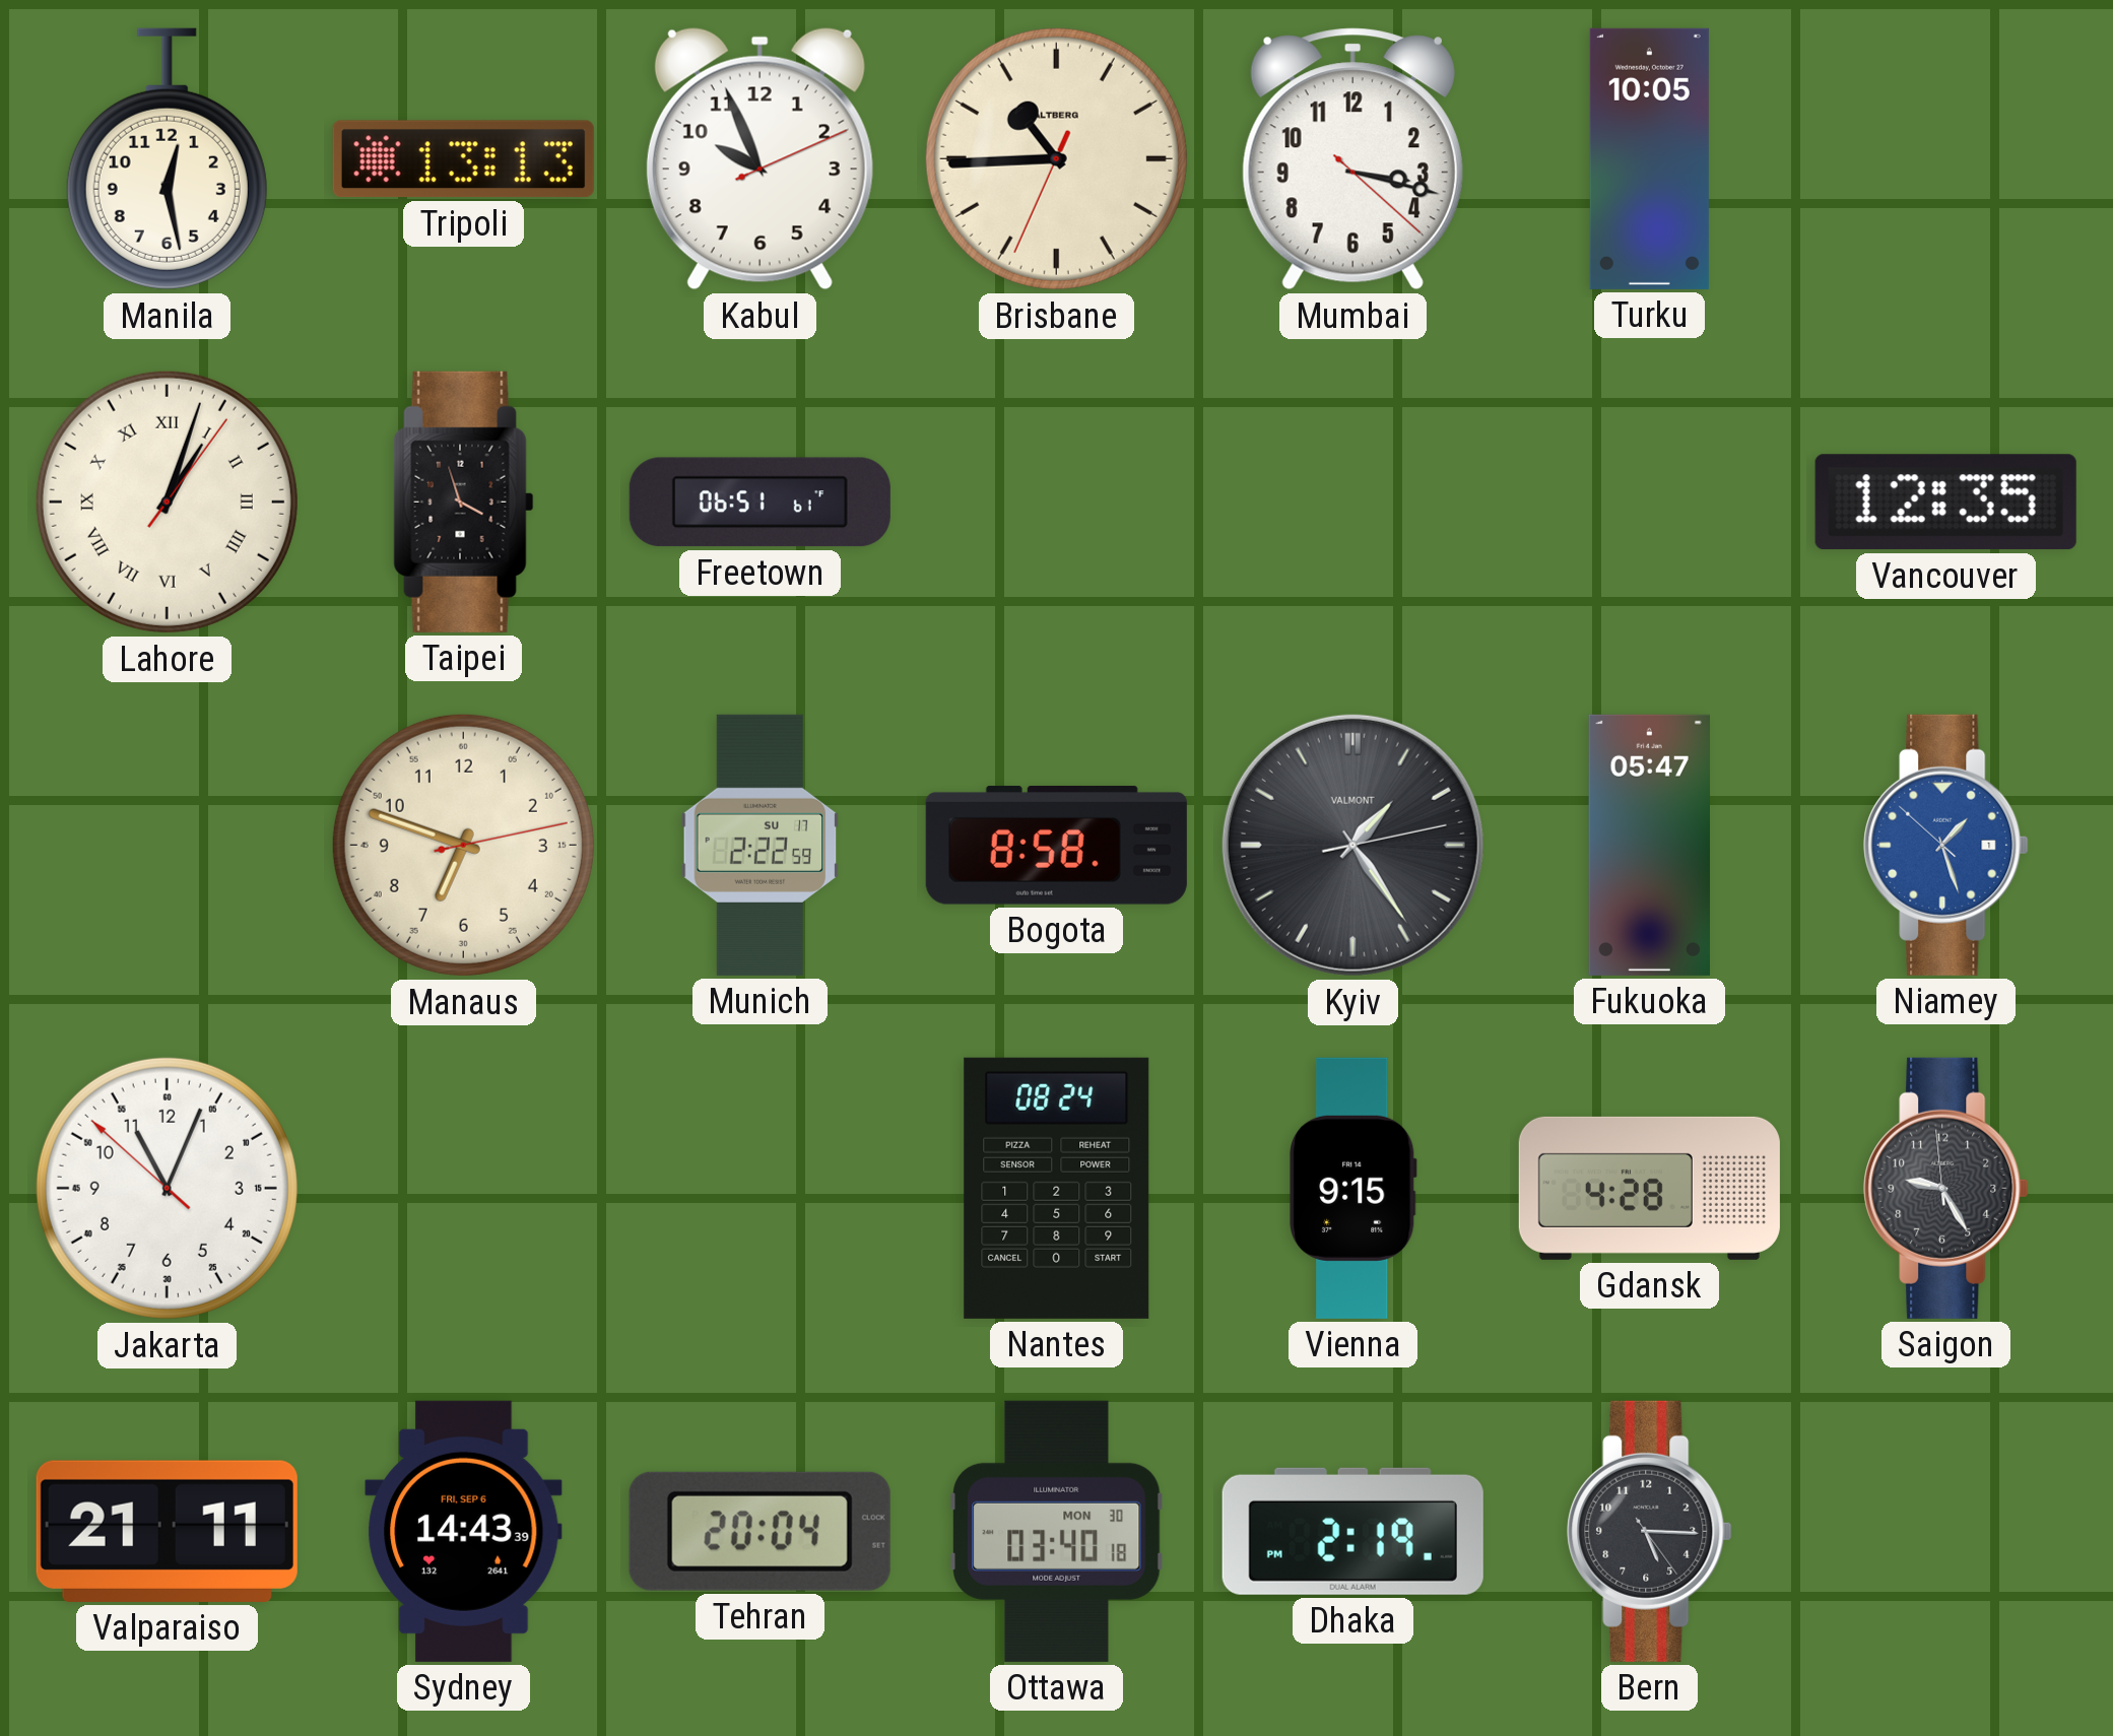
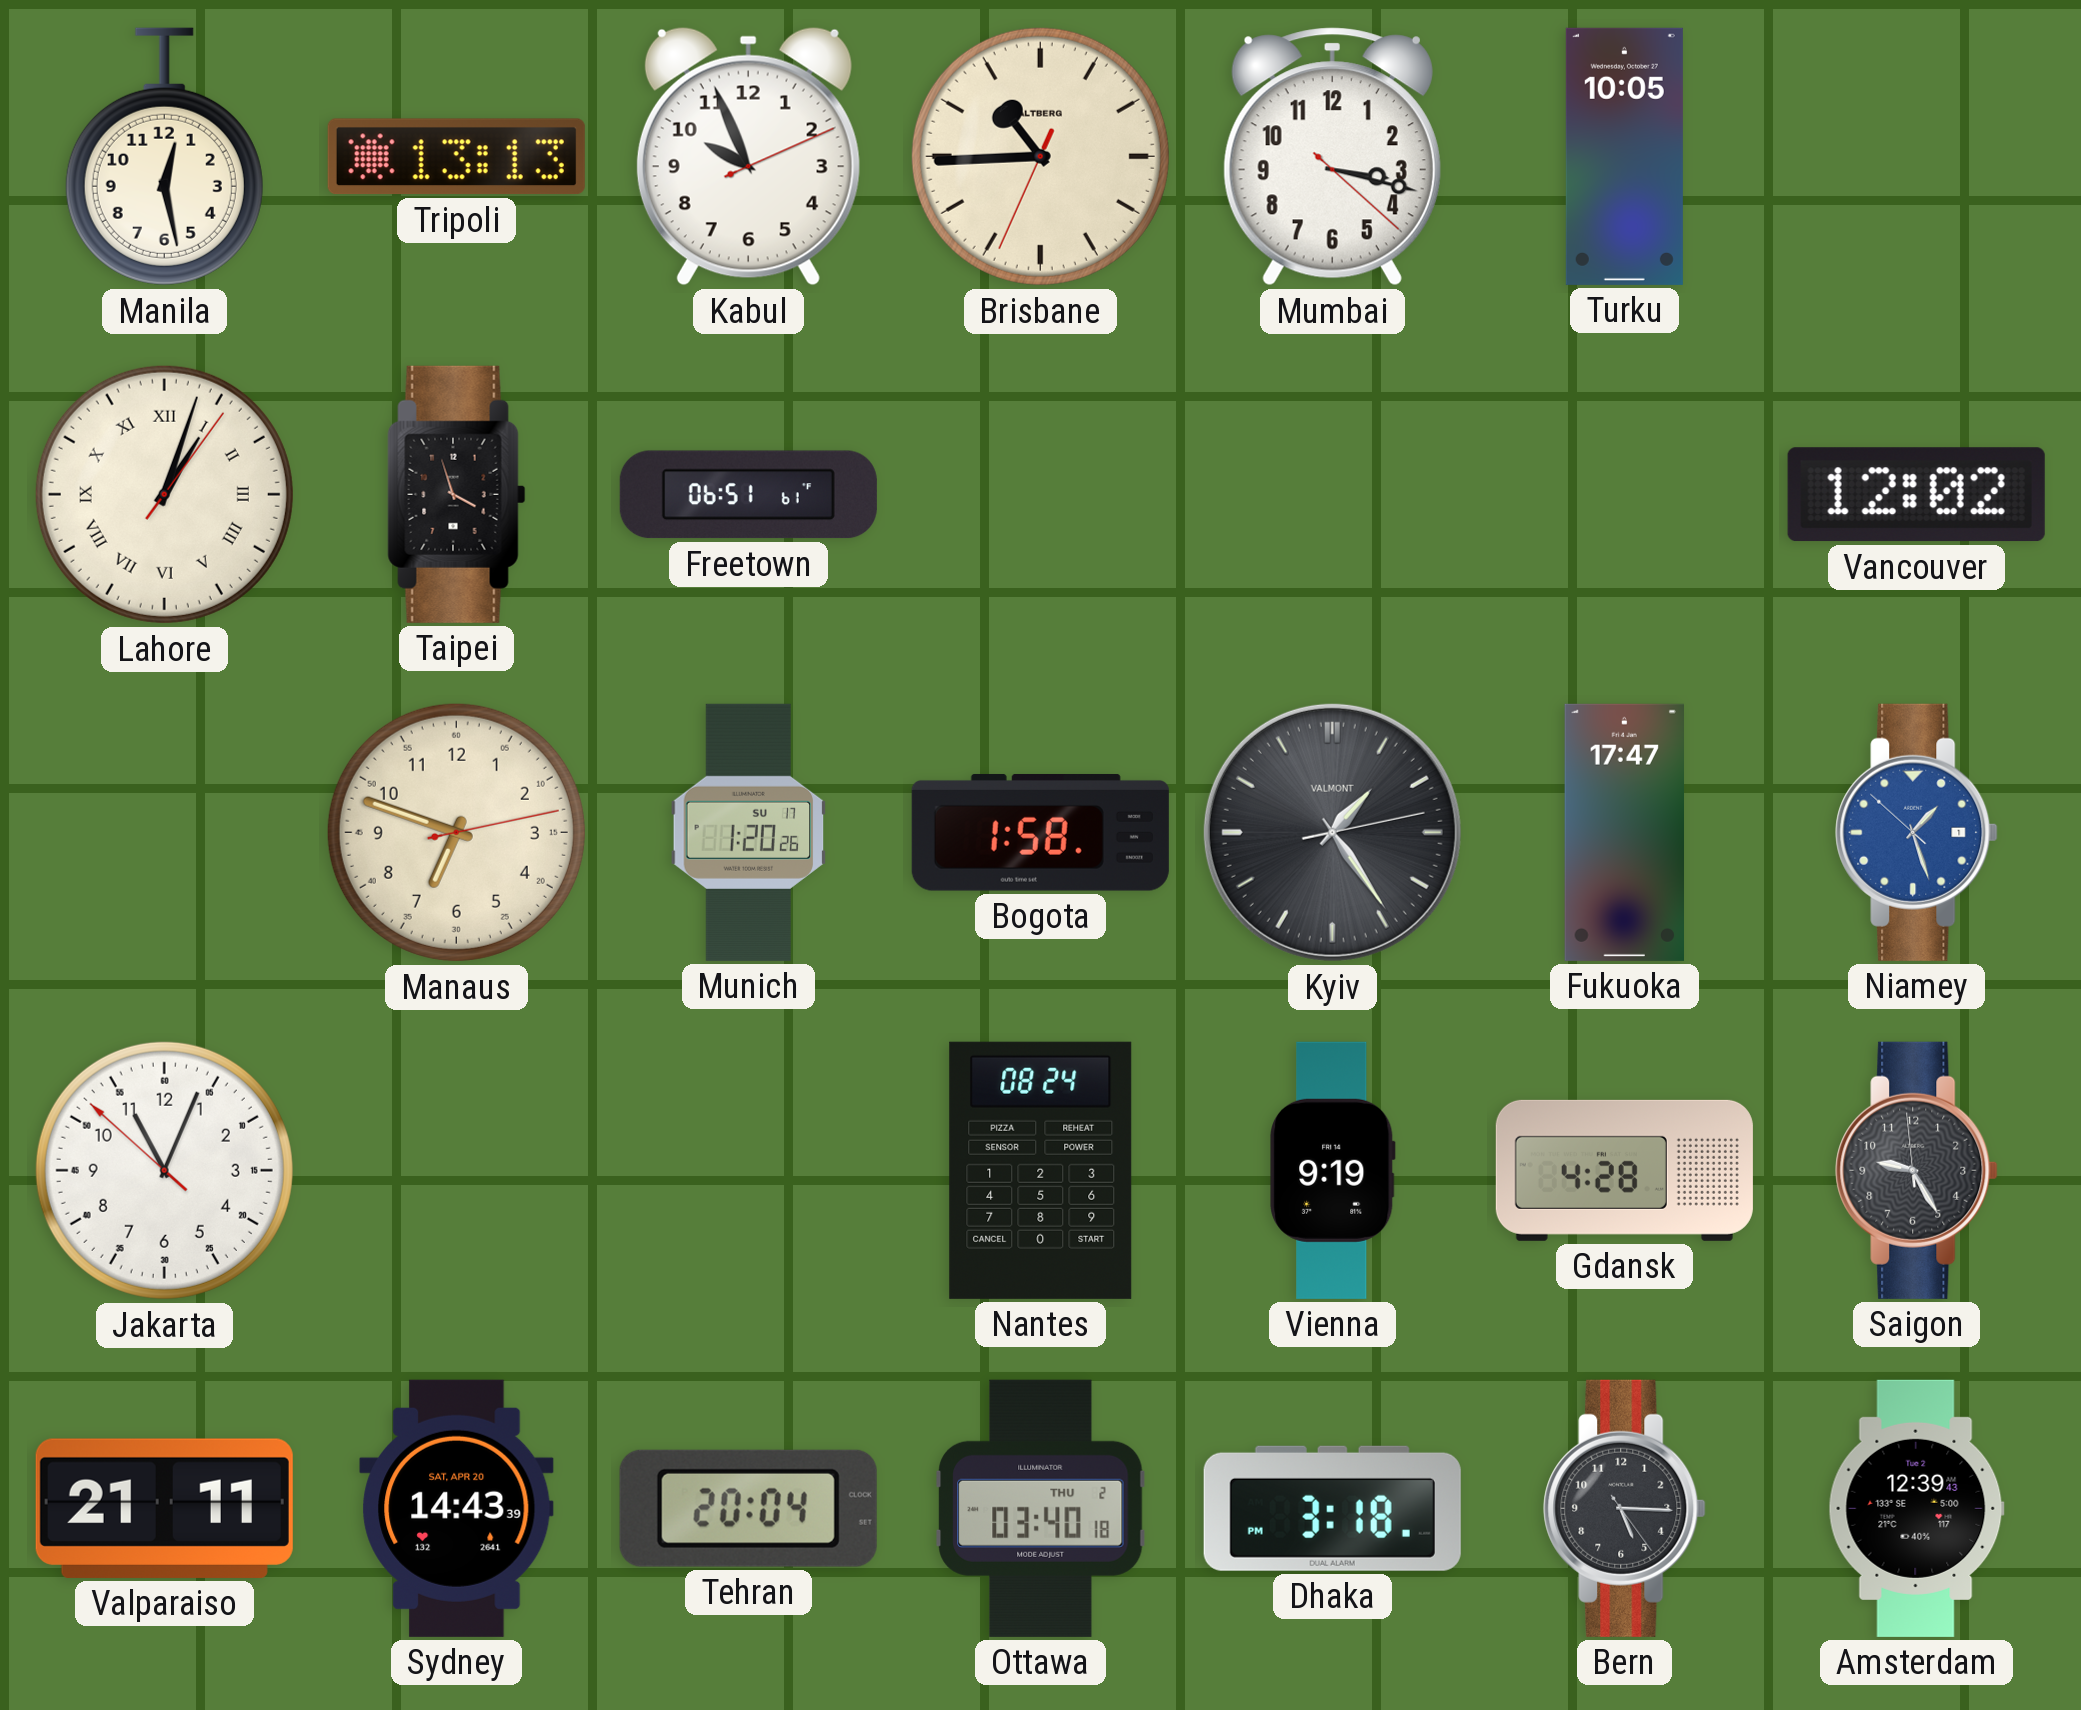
Vancouver: 12:35 -> 12:02 (1916, 495)
Munich: 2:22 -> 1:20 (749, 832)
Bogota: 8:58 -> 1:58 (1040, 832)
Fukuoka: 05:47 -> 17:47 (1624, 832)
Vienna: 9:15 -> 9:19 (1333, 1170)
Sydney date: FRI, SEP 6 -> SAT, APR 20 (457, 1508)
Ottawa date: MON 30 -> THU 2 (1041, 1508)
Dhaka: 2:19 -> 3:18 (1332, 1508)
Amsterdam: none -> 12:39 (1916, 1508)
